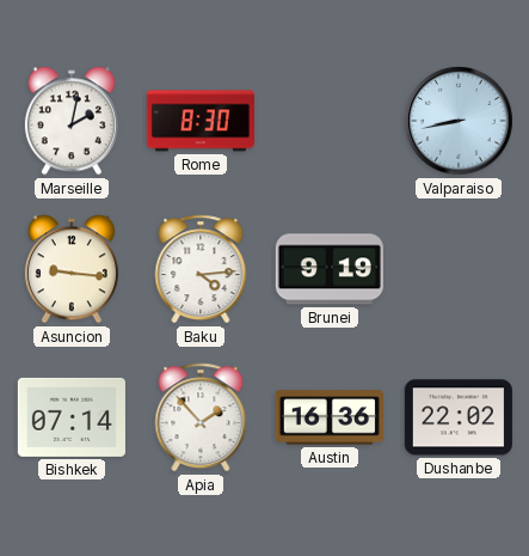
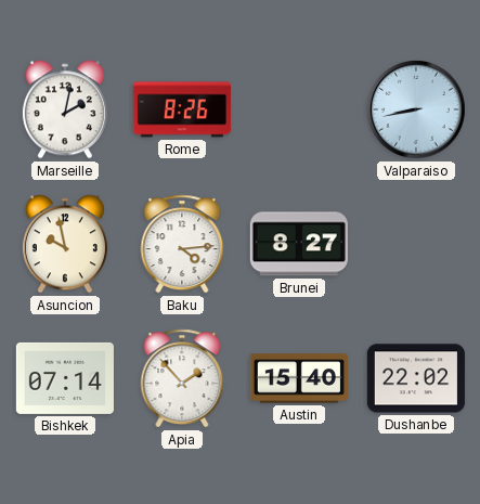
Rome: 8:30 -> 8:26 (182, 109)
Asuncion: 9:16 -> 9:58 (65, 244)
Brunei: 9:19 -> 8:27 (299, 244)
Austin: 16:36 -> 15:40 (299, 378)
